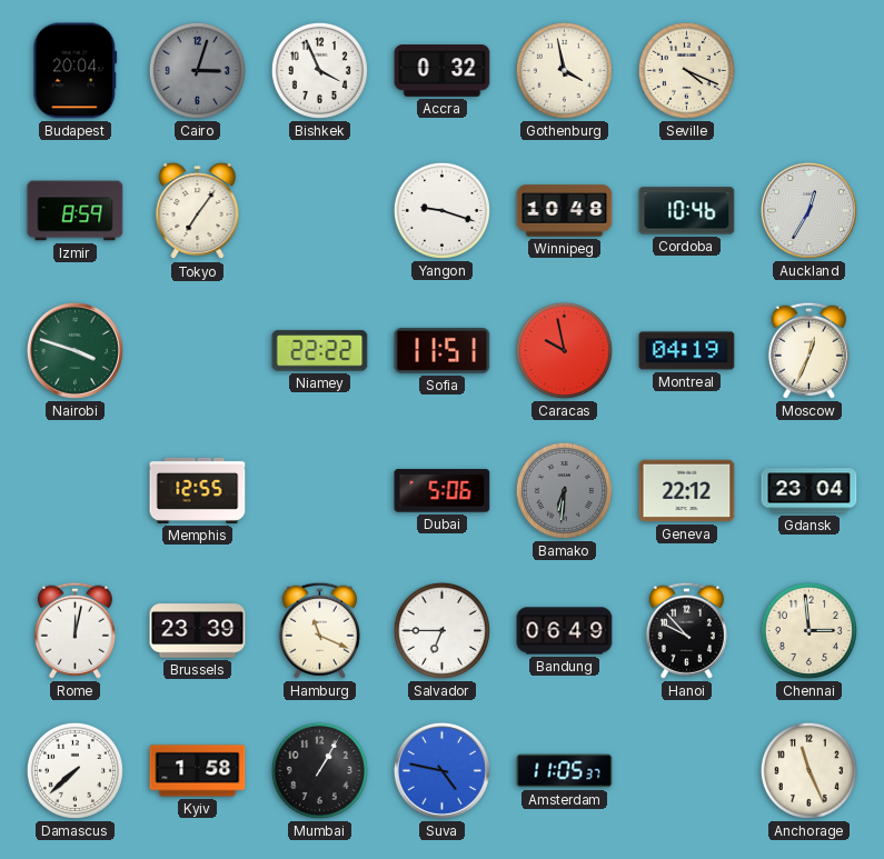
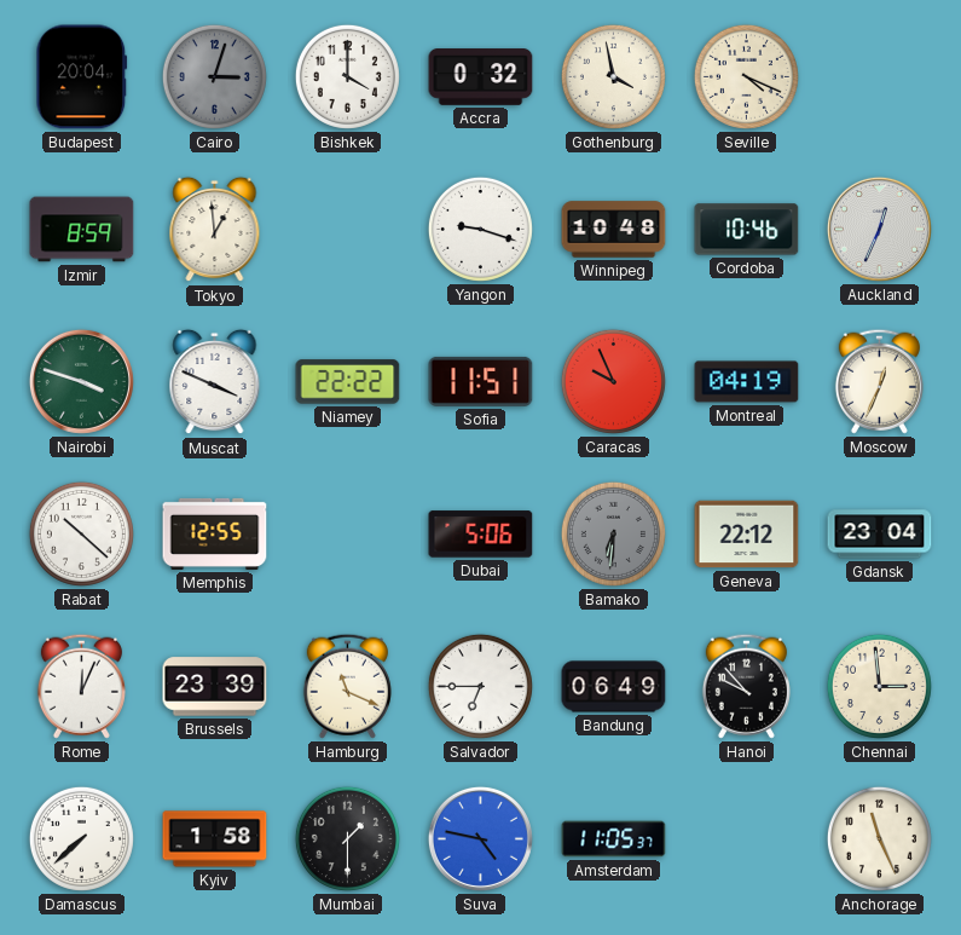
Bishkek: 3:56 -> 4:00 (347, 76)
Tokyo: 7:06 -> 12:59 (215, 230)
Auckland: 12:35 -> 12:34 (879, 229)
Muscat: none -> 3:49 (215, 382)
Caracas: 9:58 -> 9:56 (613, 381)
Rabat: none -> 10:22 (81, 533)
Rome: 12:02 -> 12:04 (81, 686)
Mumbai: 1:05 -> 1:30 (347, 838)
